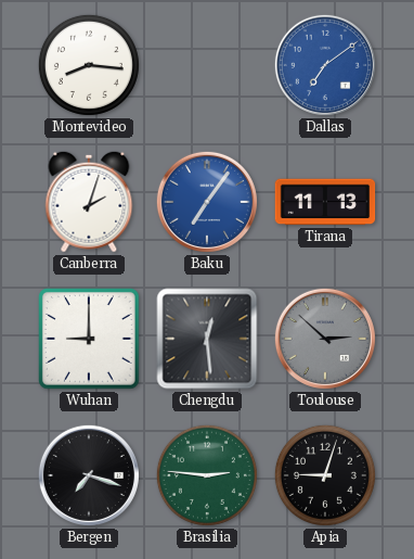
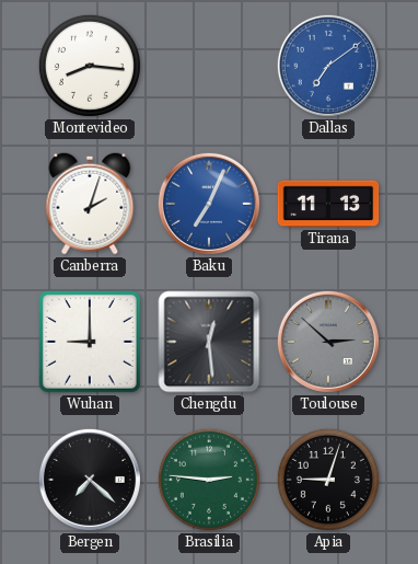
Baku: 7:06 -> 7:04 (209, 204)
Bergen: 7:18 -> 7:22 (90, 480)
